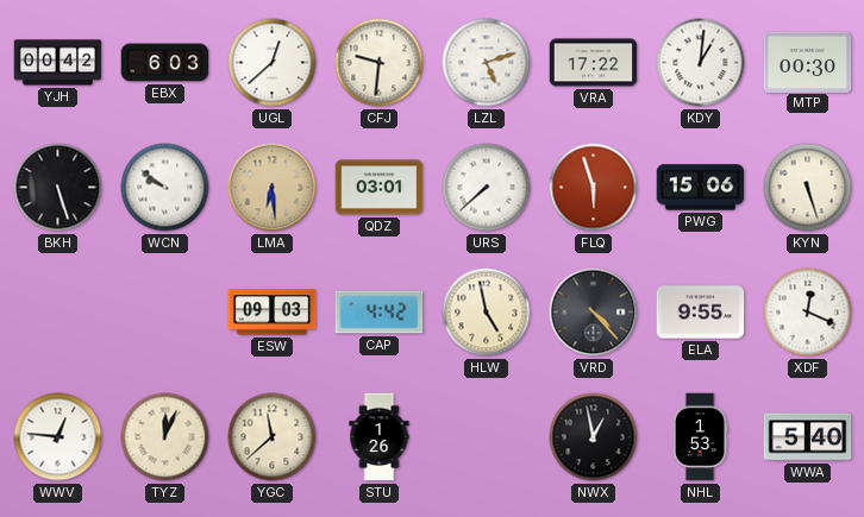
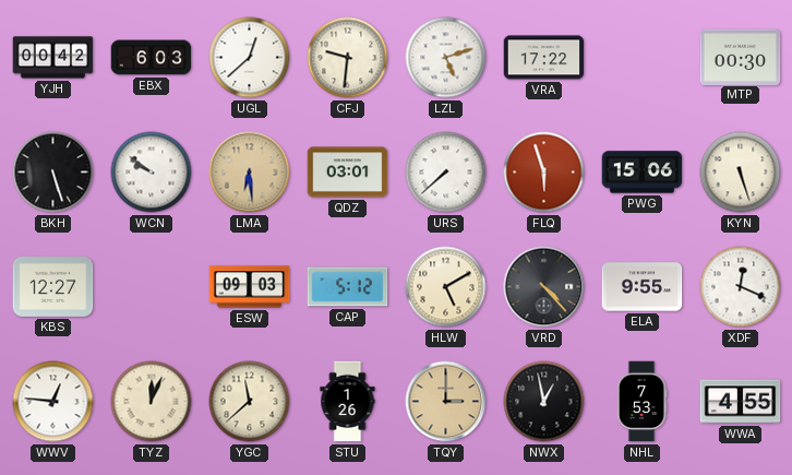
KDY: 1:01 -> none (701, 63)
KBS: none -> 12:27 (53, 287)
CAP: 4:42 -> 5:12 (348, 287)
HLW: 4:58 -> 5:10 (446, 287)
TQY: none -> 3:00 (446, 402)
NHL: 1:53 -> 7:53 (641, 402)
WWA: 5:40 -> 4:55 (741, 402)
